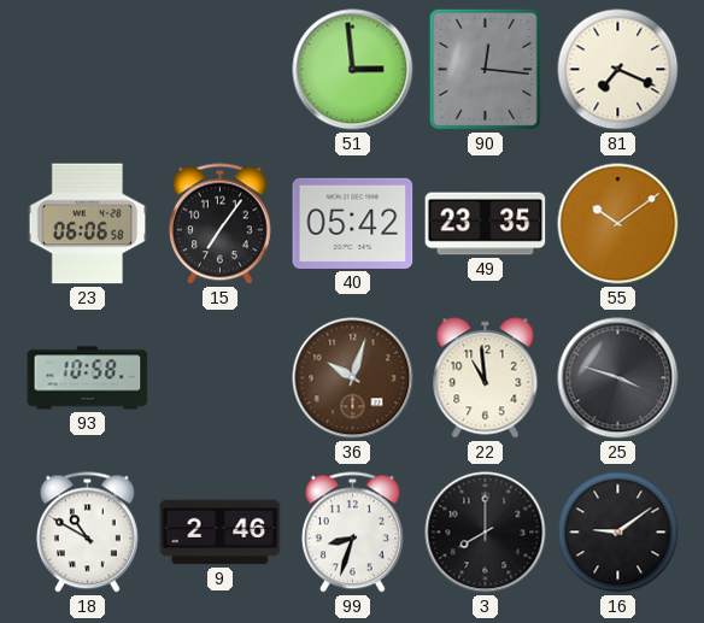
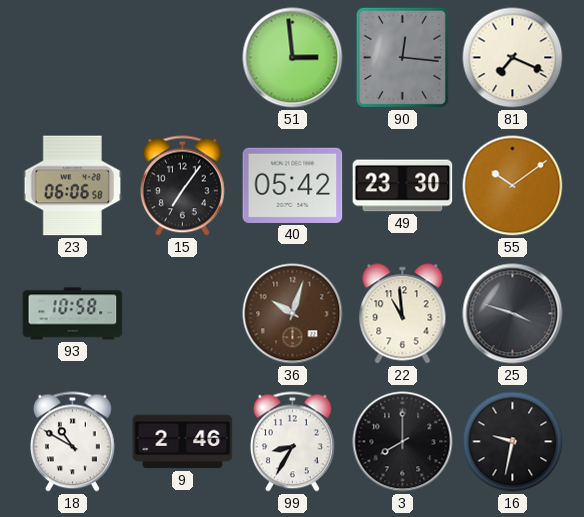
49: 23:35 -> 23:30 (403, 186)
99: 8:33 -> 8:35 (292, 442)
16: 9:09 -> 9:32 (513, 442)
